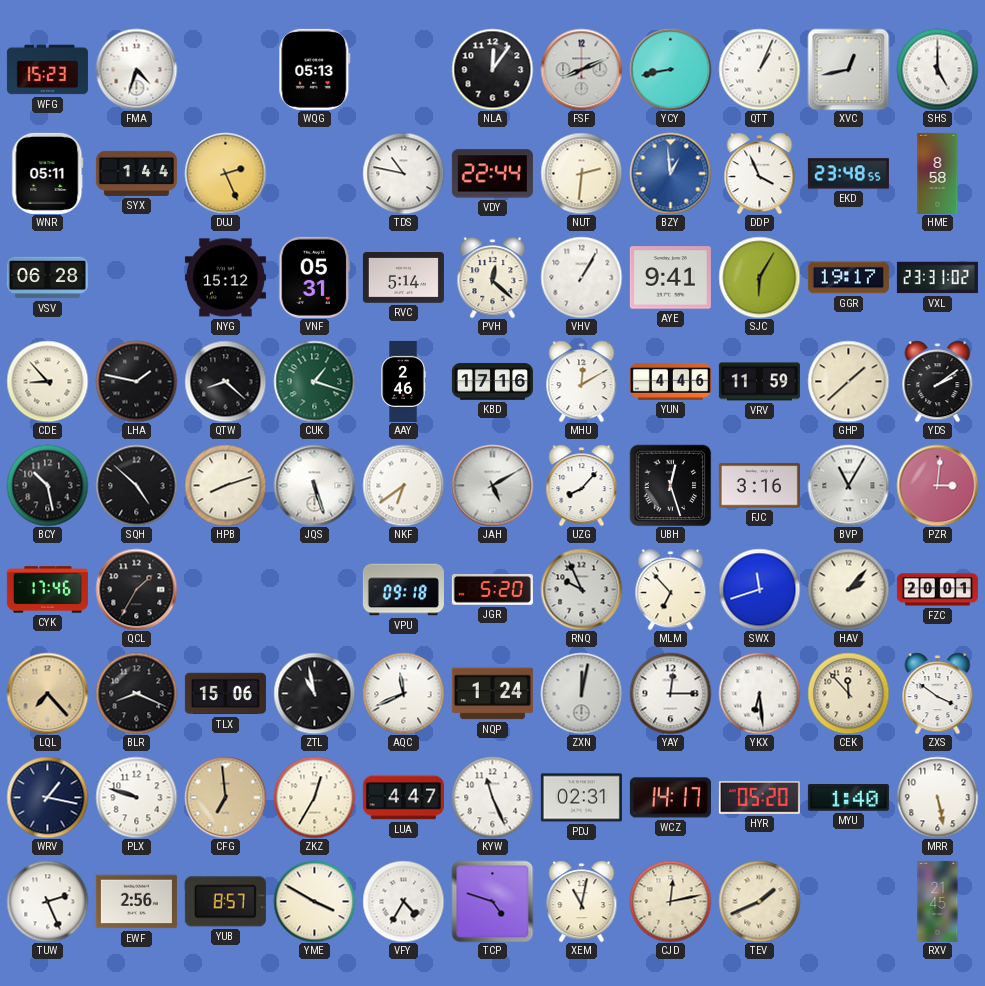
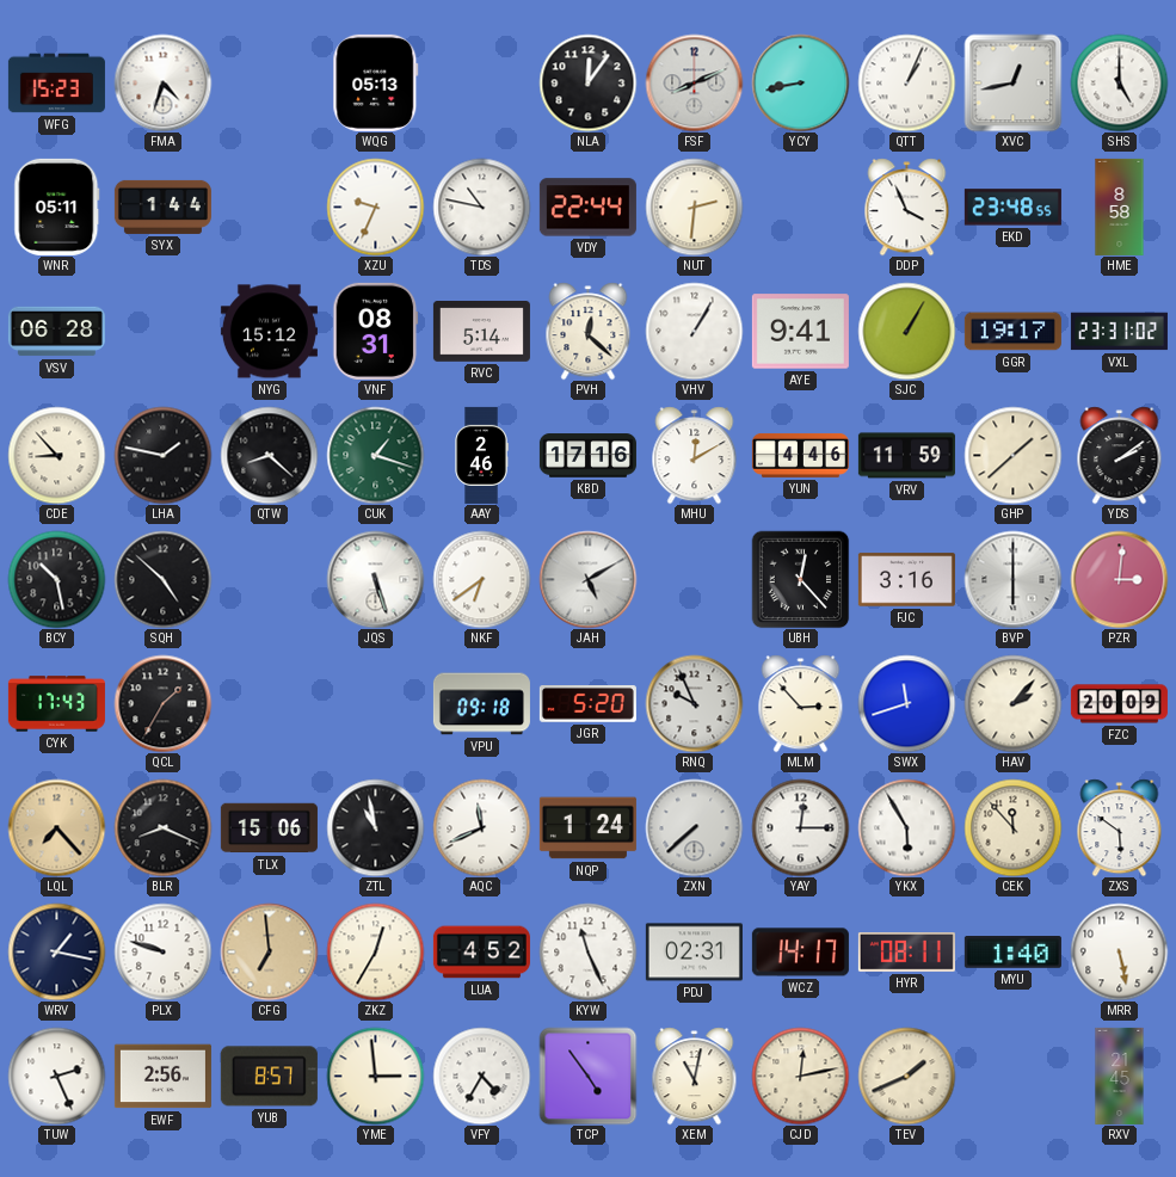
DUJ: 2:26 -> none (225, 173)
XZU: none -> 9:34 (375, 207)
BZY: 12:59 -> none (670, 173)
VNF: 05:31 -> 08:31 (376, 331)
SJC: 6:05 -> 1:05 (906, 331)
HPB: 8:12 -> none (225, 485)
UZG: 8:07 -> none (582, 485)
UBH: 12:27 -> 12:23 (800, 579)
BVP: 11:05 -> 6:00 (1012, 579)
CYK: 17:46 -> 17:43 (56, 704)
MLM: 6:53 -> 2:53 (801, 703)
FZC: 20:01 -> 20:09 (1119, 704)
ZXN: 12:02 -> 7:38 (694, 827)
YKX: 6:29 -> 5:55 (906, 827)
ZXS: 3:51 -> 5:51 (1120, 827)
LUA: 4:47 -> 4:52 (481, 953)
HYR: 05:20 -> 08:11 (906, 953)
YME: 3:50 -> 2:59 (375, 1076)
TCP: 4:48 -> 4:54 (587, 1076)
